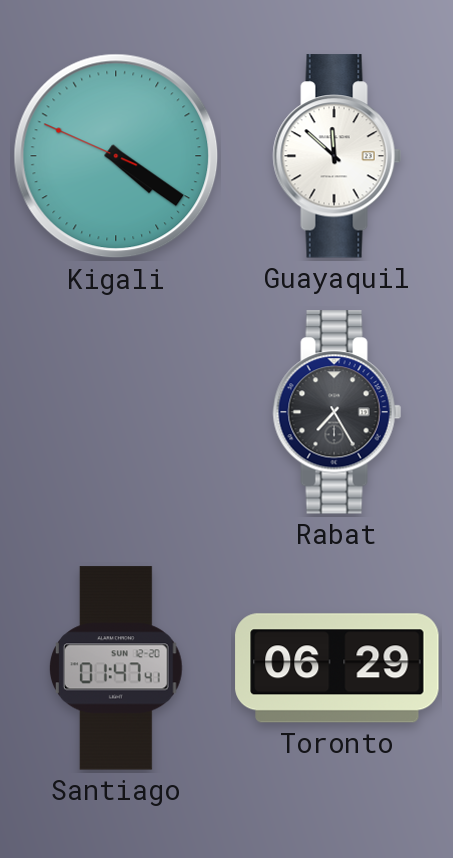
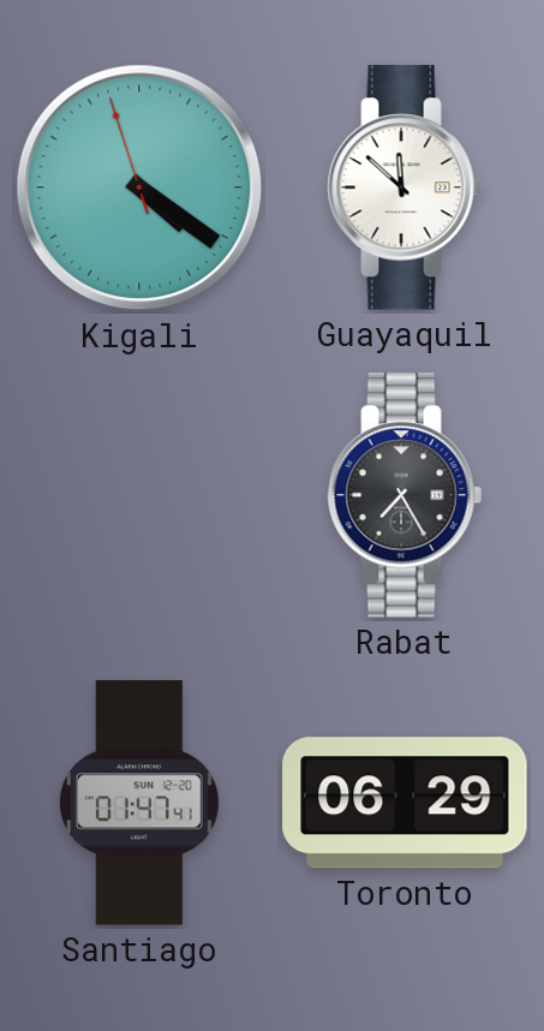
Kigali: 4:20:49 -> 4:20:57 (139, 187)
